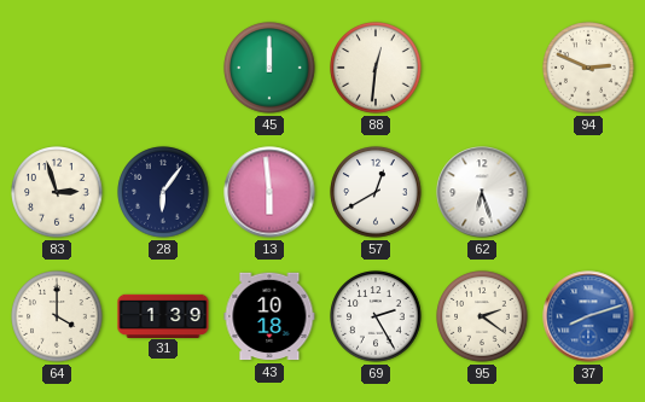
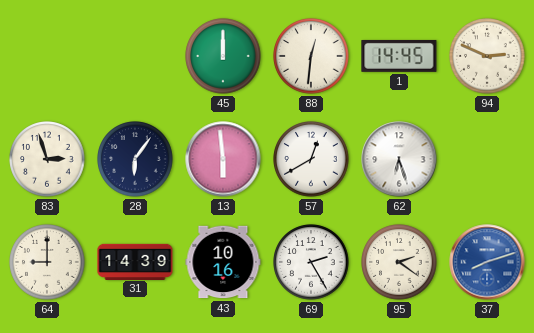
1: none -> 14:45 (399, 56)
64: 4:00 -> 9:00 (47, 262)
31: 1:39 -> 14:39 (135, 261)
43: 10:18 -> 10:16 (223, 262)
